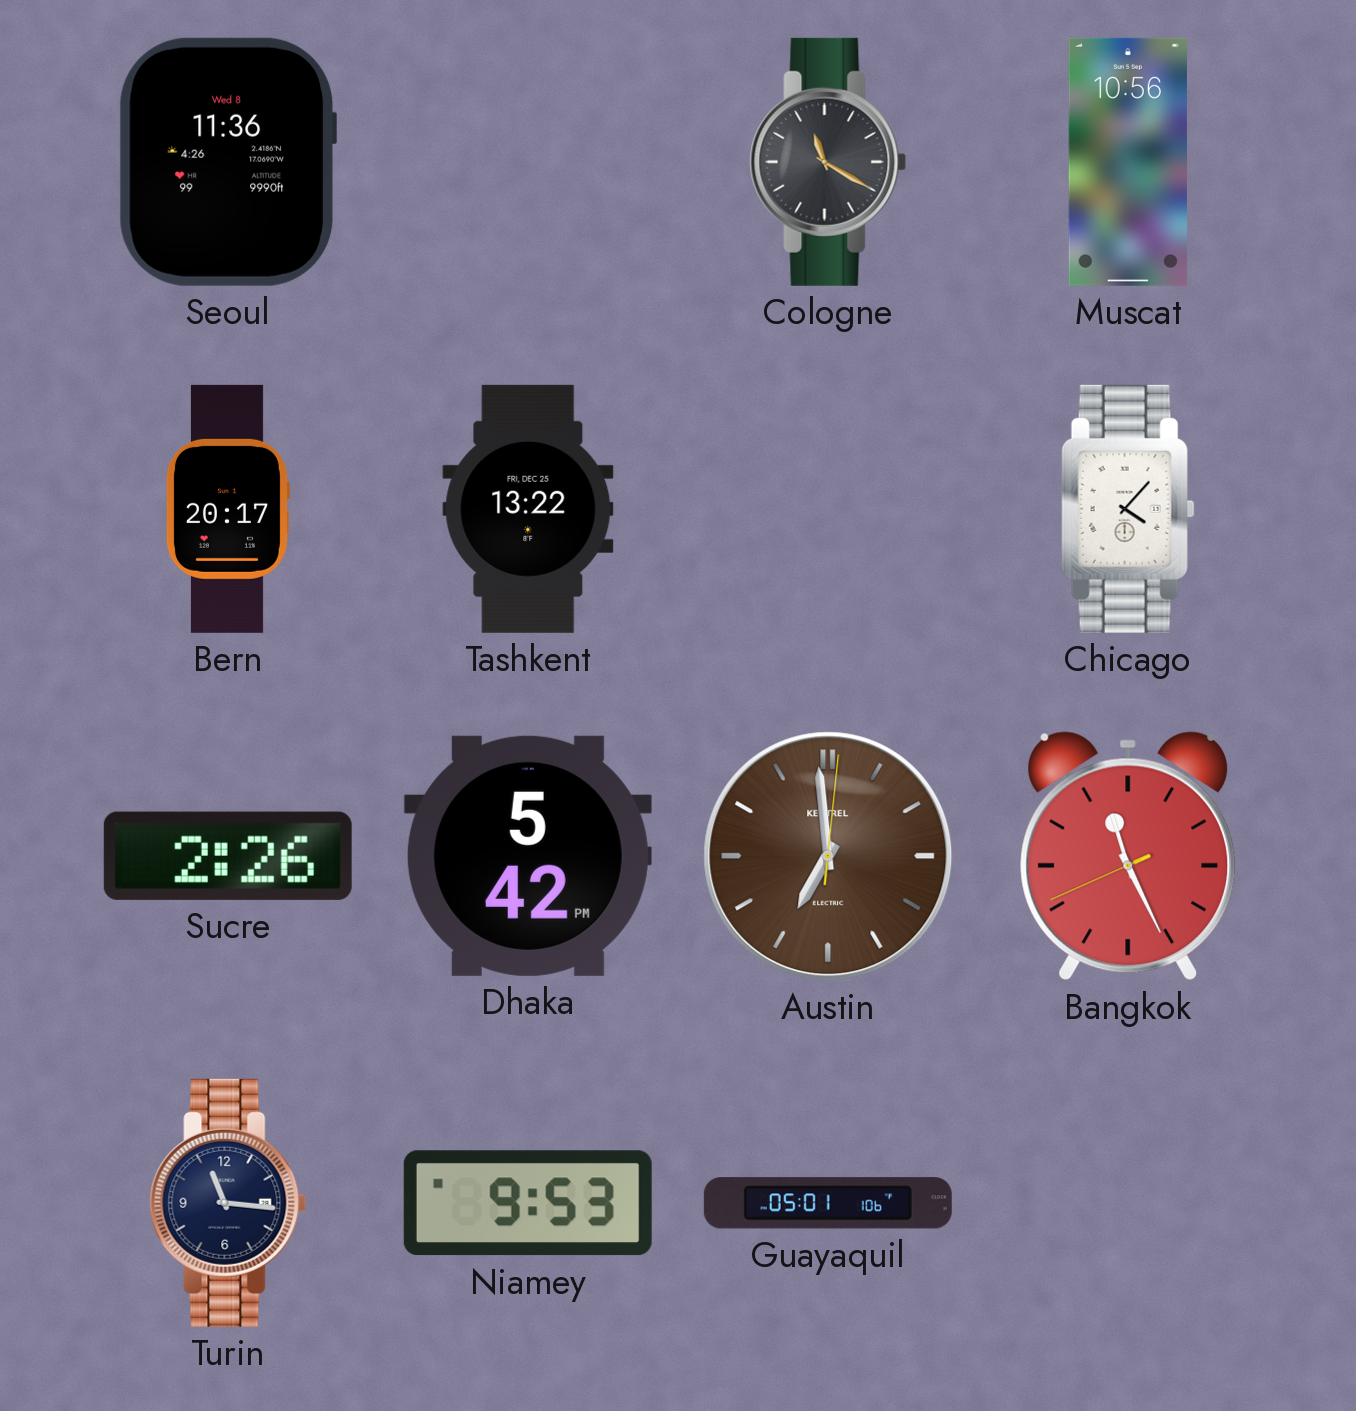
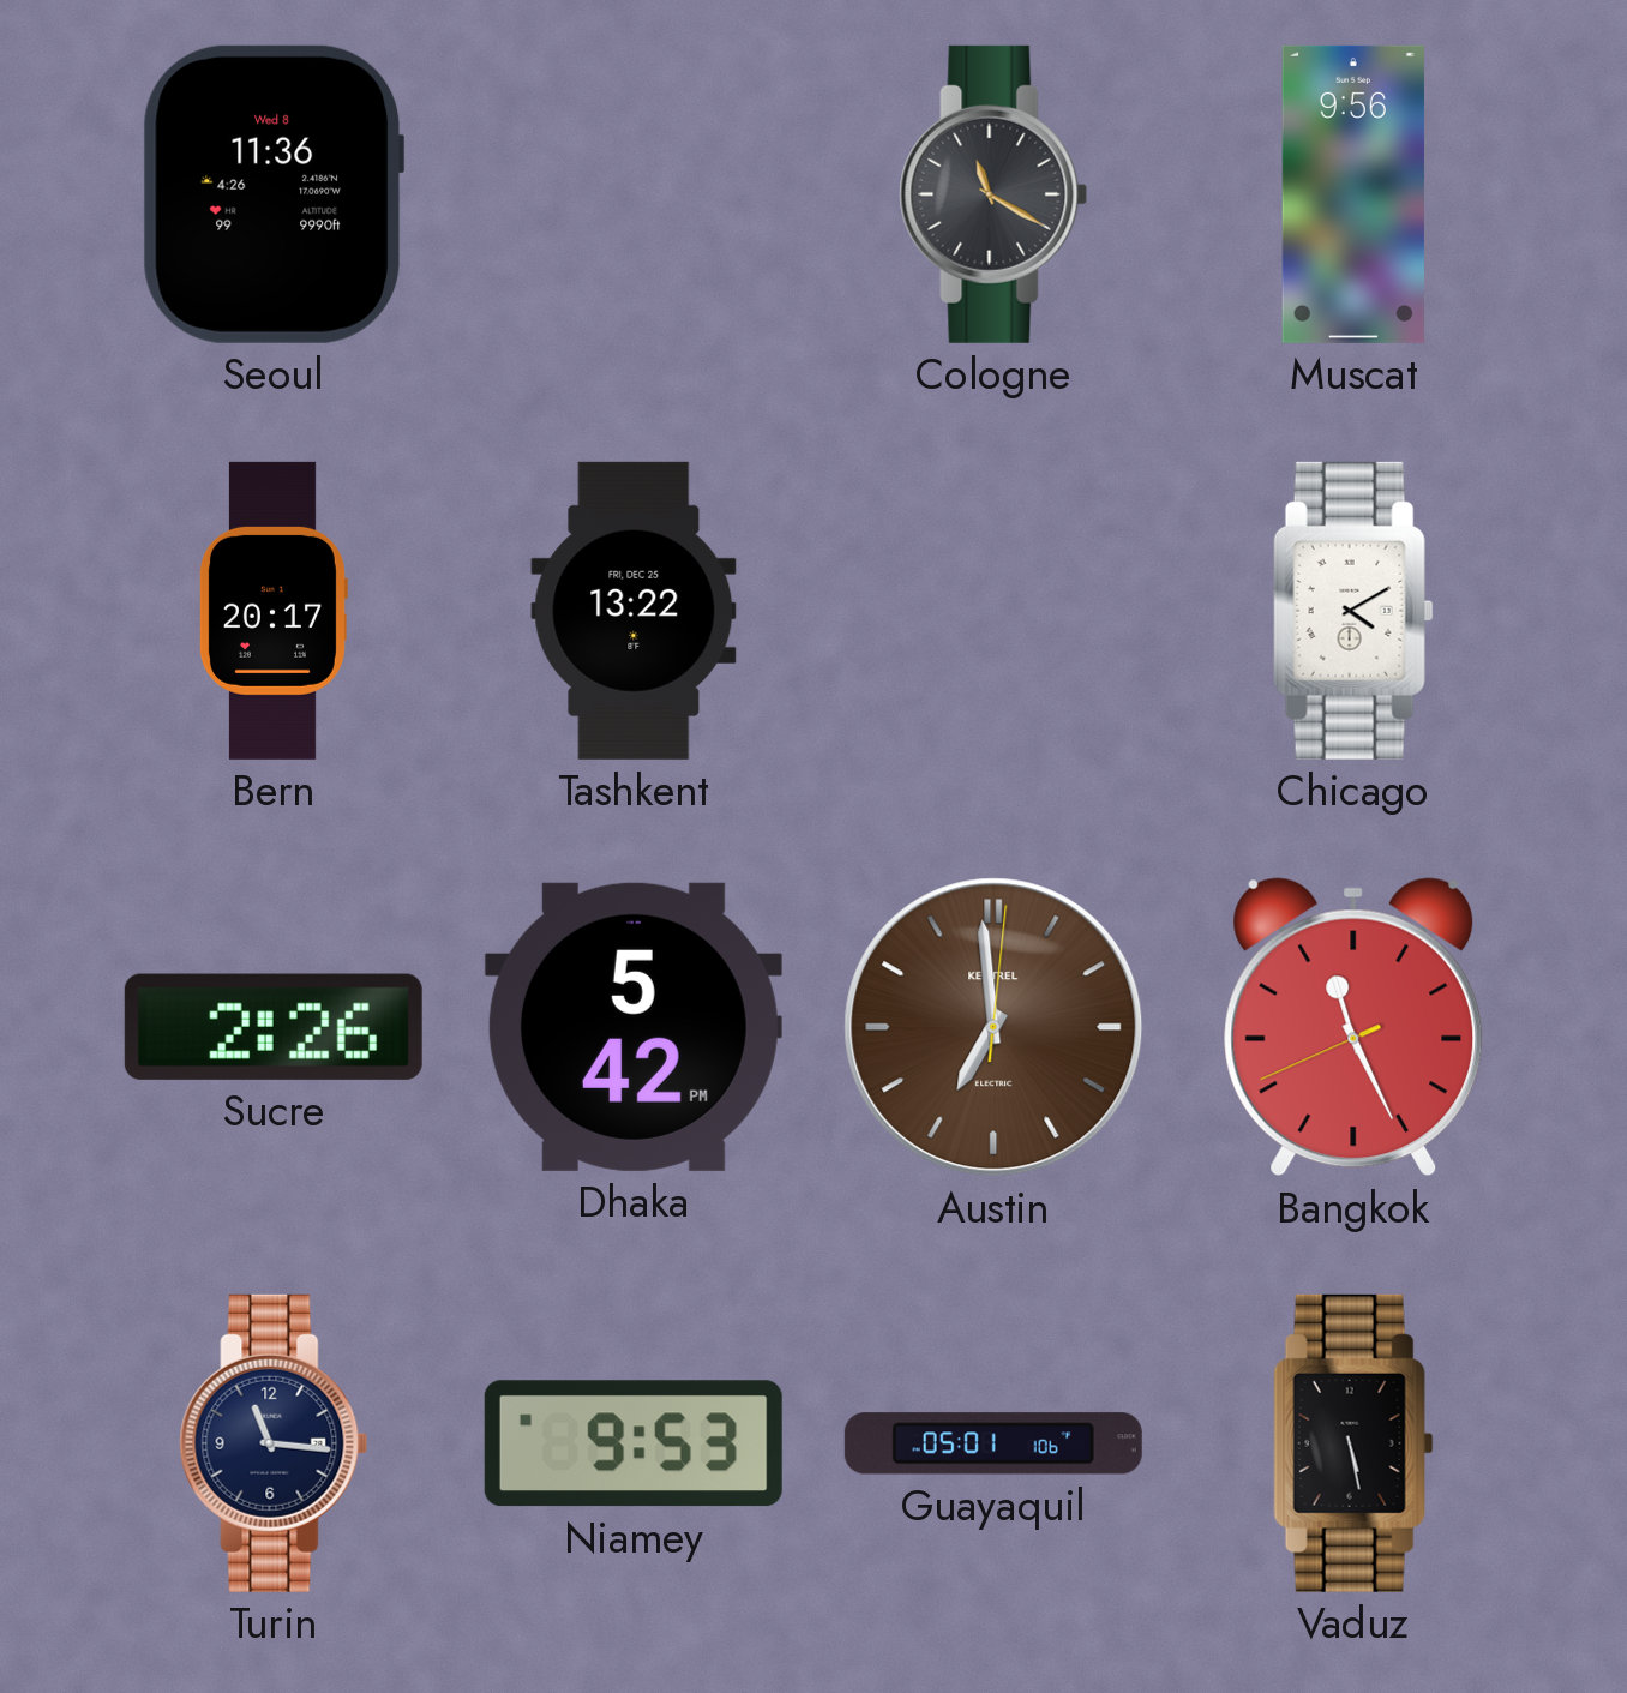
Muscat: 10:56 -> 9:56 (1353, 194)
Chicago: 4:07 -> 4:10 (1353, 611)
Vaduz: none -> 5:28 (1353, 1443)
